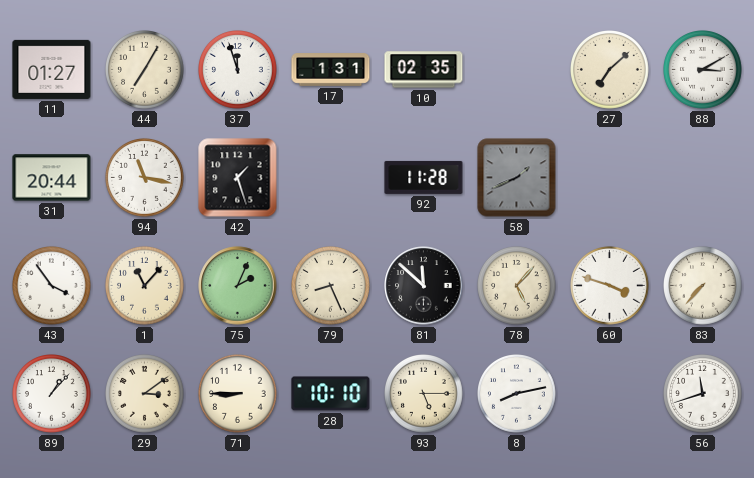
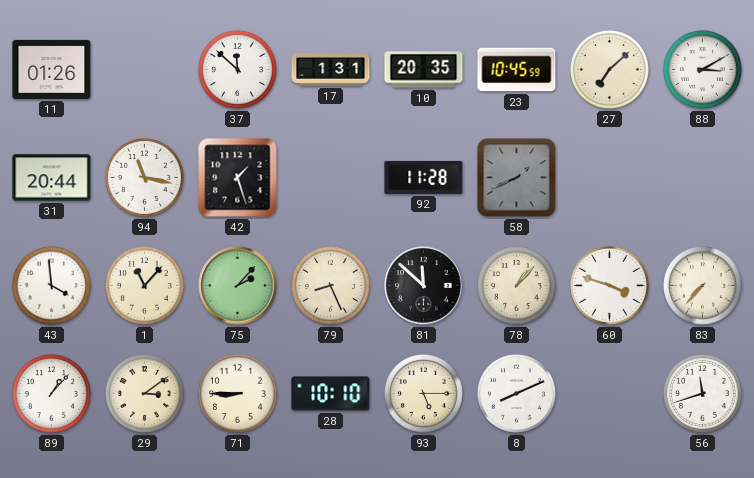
11: 01:27 -> 01:26 (52, 69)
44: 7:05 -> none (145, 70)
37: 11:57 -> 11:52 (238, 70)
10: 02:35 -> 20:35 (424, 70)
23: none -> 10:45 (517, 70)
43: 3:54 -> 3:59 (52, 286)
75: 2:04 -> 2:07 (238, 286)
78: 5:07 -> 1:07 (517, 286)
8: 8:13 -> 8:11 (517, 394)
